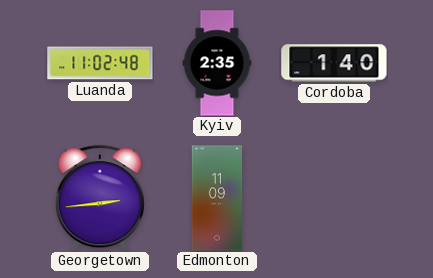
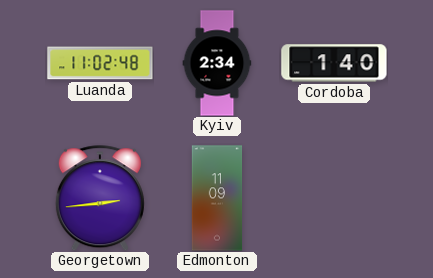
Kyiv: 2:35 -> 2:34 (217, 63)
